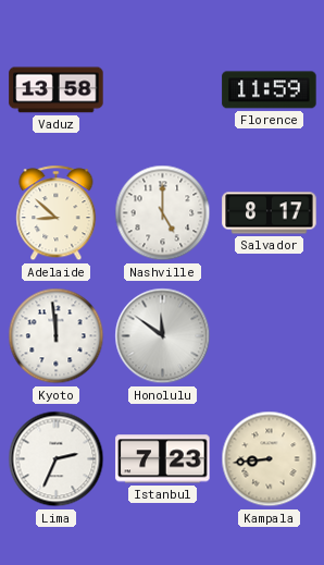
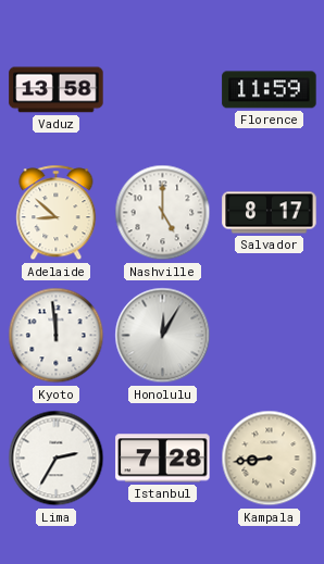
Honolulu: 11:51 -> 12:05 (163, 336)
Lima: 2:34 -> 2:35 (57, 459)
Istanbul: 7:23 -> 7:28 (163, 459)
